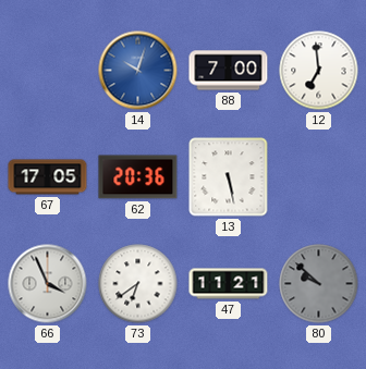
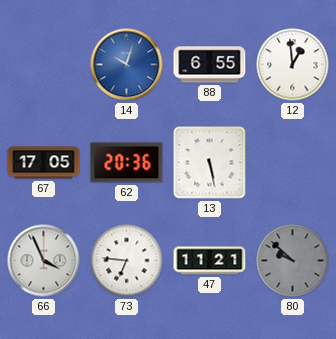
88: 7:00 -> 6:55 (210, 65)
12: 6:59 -> 12:59 (293, 65)
73: 6:39 -> 6:46 (127, 261)
